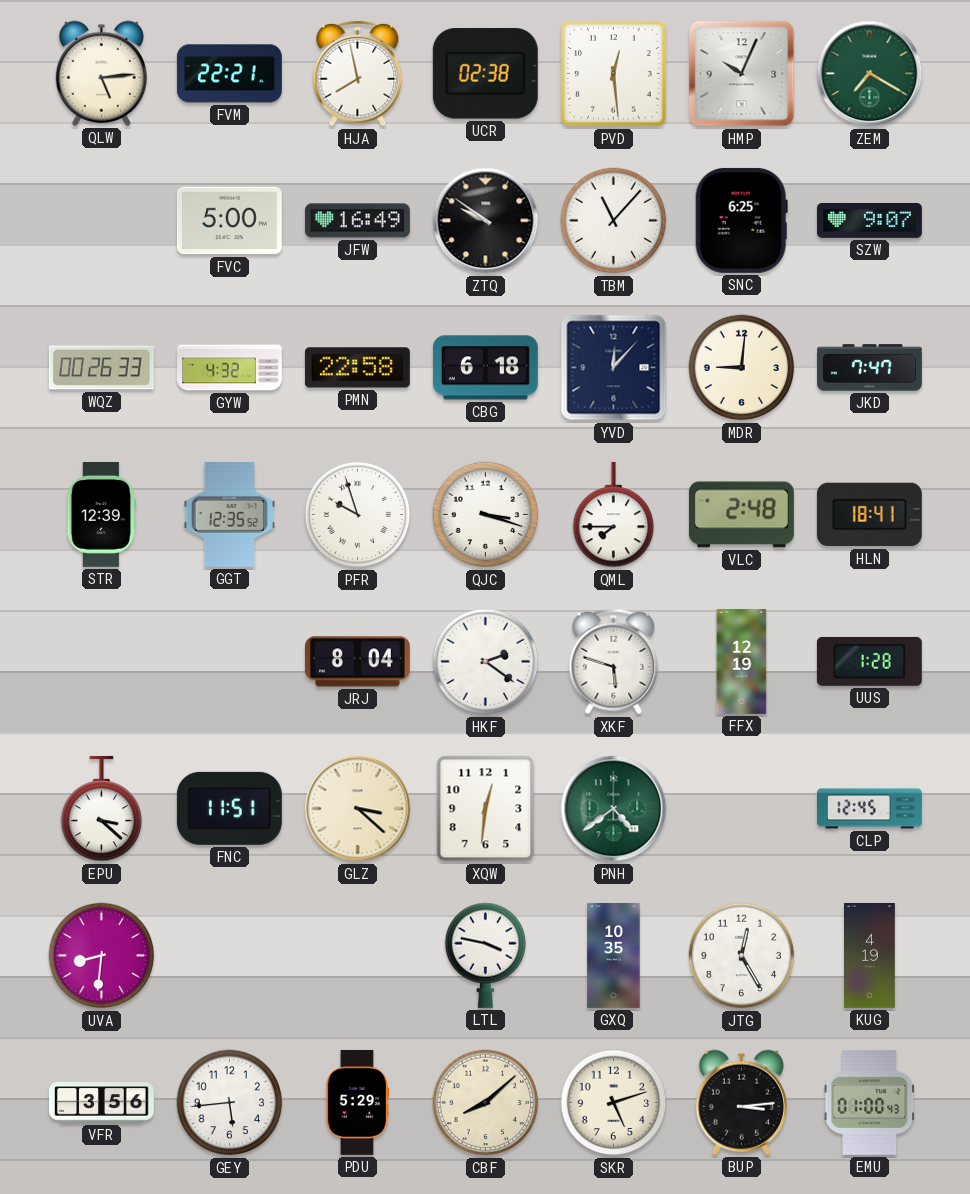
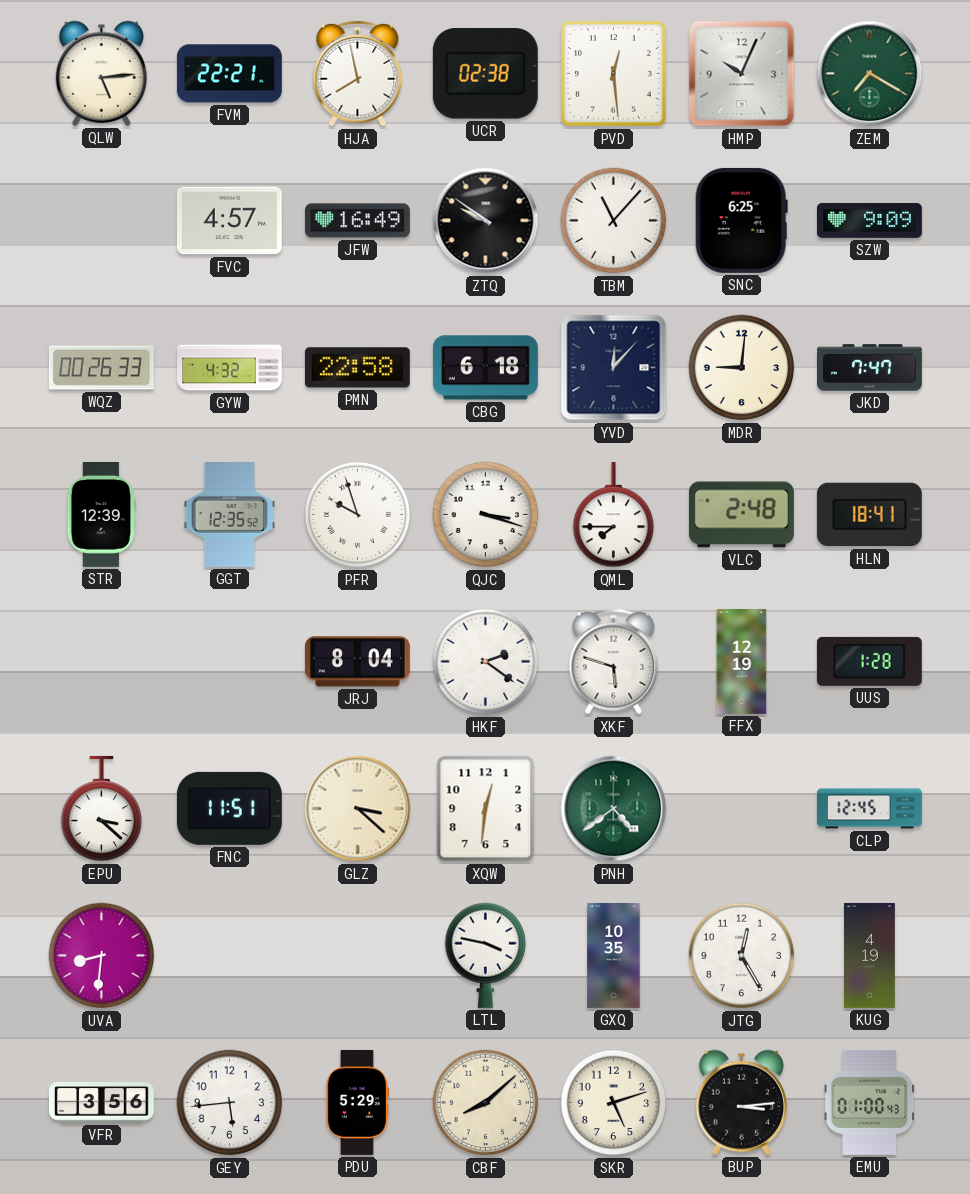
FVC: 5:00 -> 4:57 (229, 221)
SZW: 9:07 -> 9:09 (869, 220)
